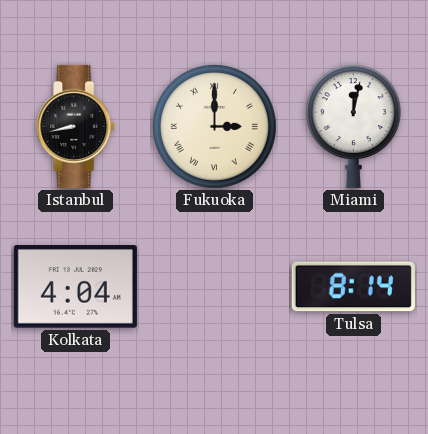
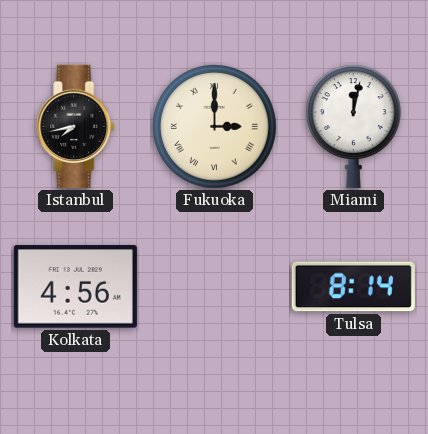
Istanbul: 8:43 -> 7:43 (76, 126)
Kolkata: 4:04 -> 4:56 (75, 287)
